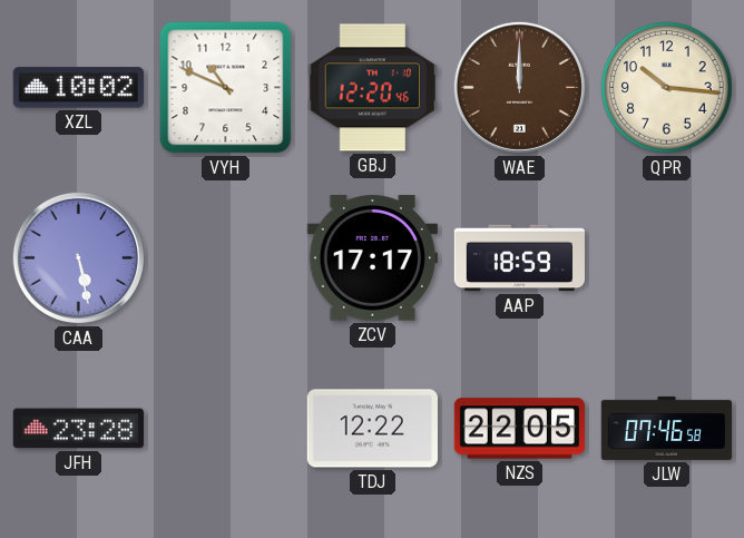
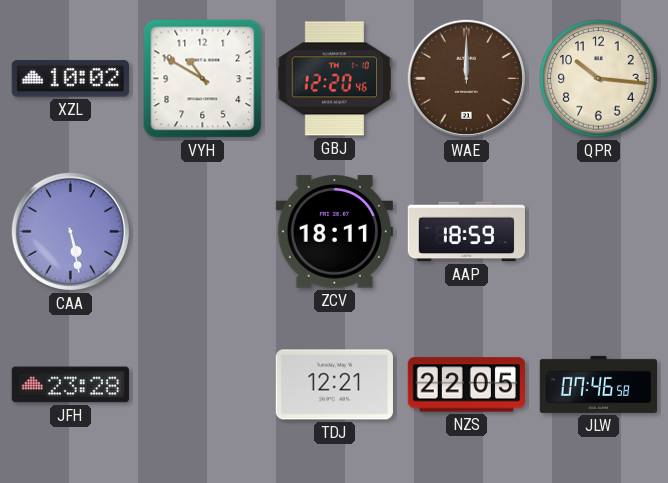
VYH: 10:49 -> 10:50 (203, 79)
ZCV: 17:17 -> 18:11 (334, 232)
TDJ: 12:22 -> 12:21 (334, 385)
